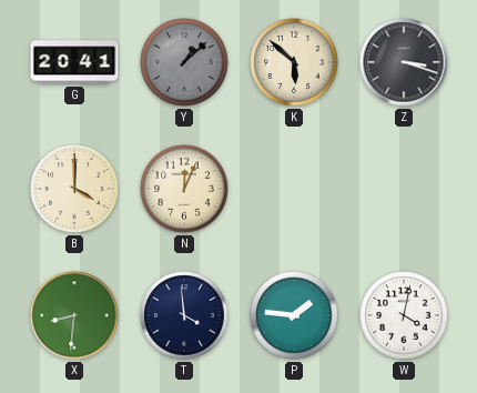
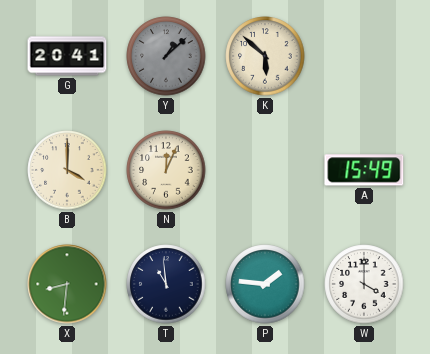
Z: 3:18 -> none (404, 62)
A: none -> 15:49 (364, 170)
T: 3:59 -> 10:59 (166, 284)
W: 4:02 -> 4:00 (364, 284)
